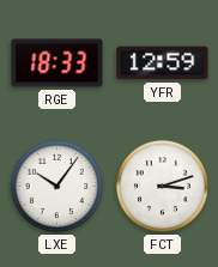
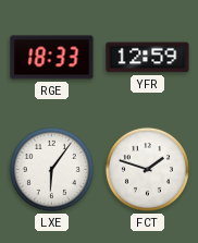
LXE: 10:06 -> 6:06 (51, 169)
FCT: 3:12 -> 1:48 (147, 169)
